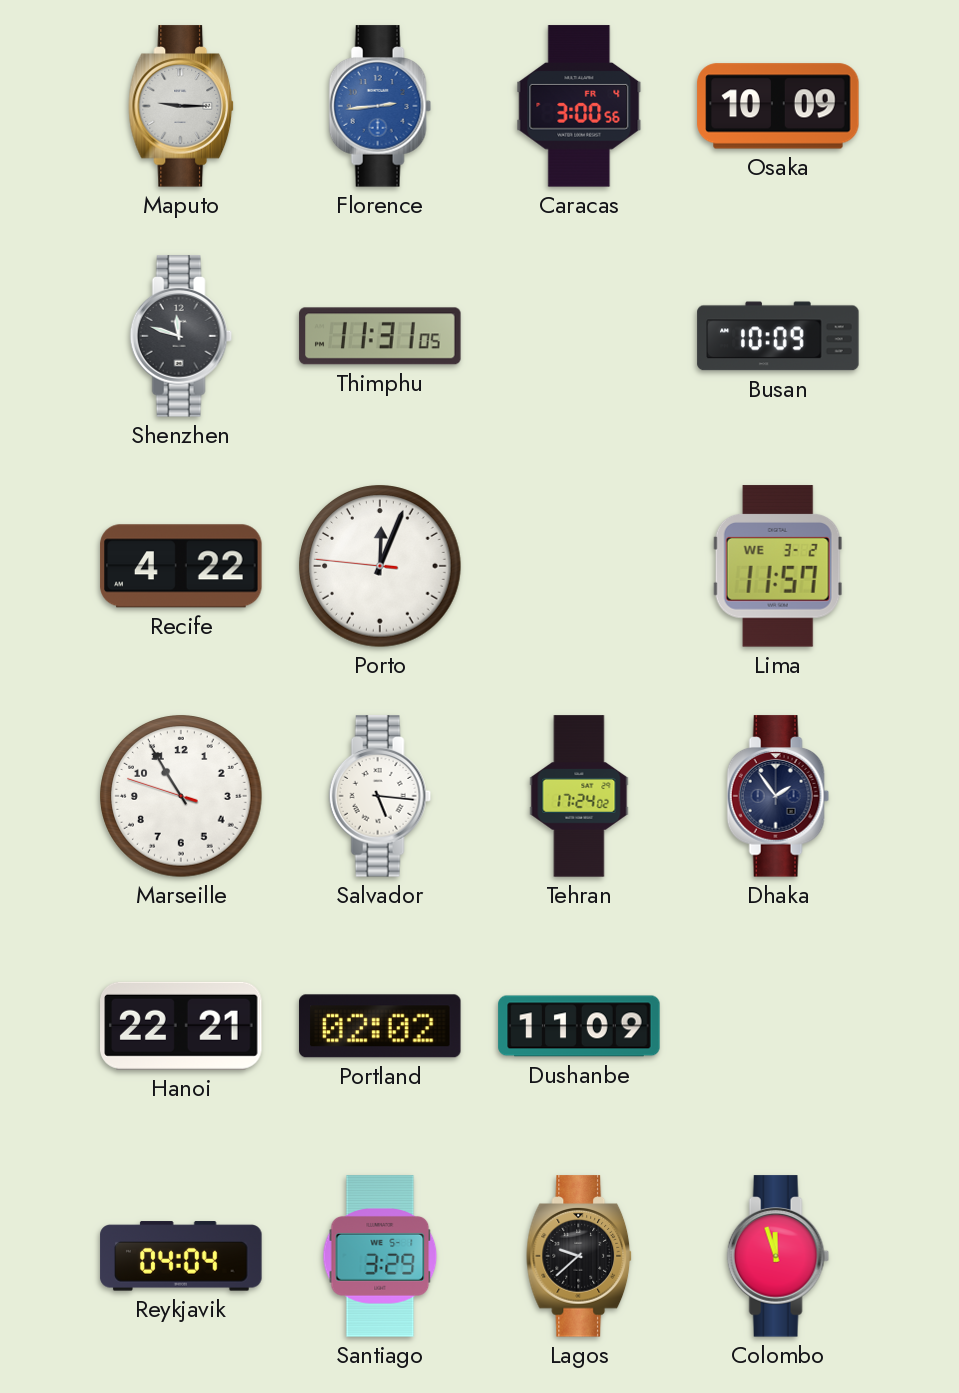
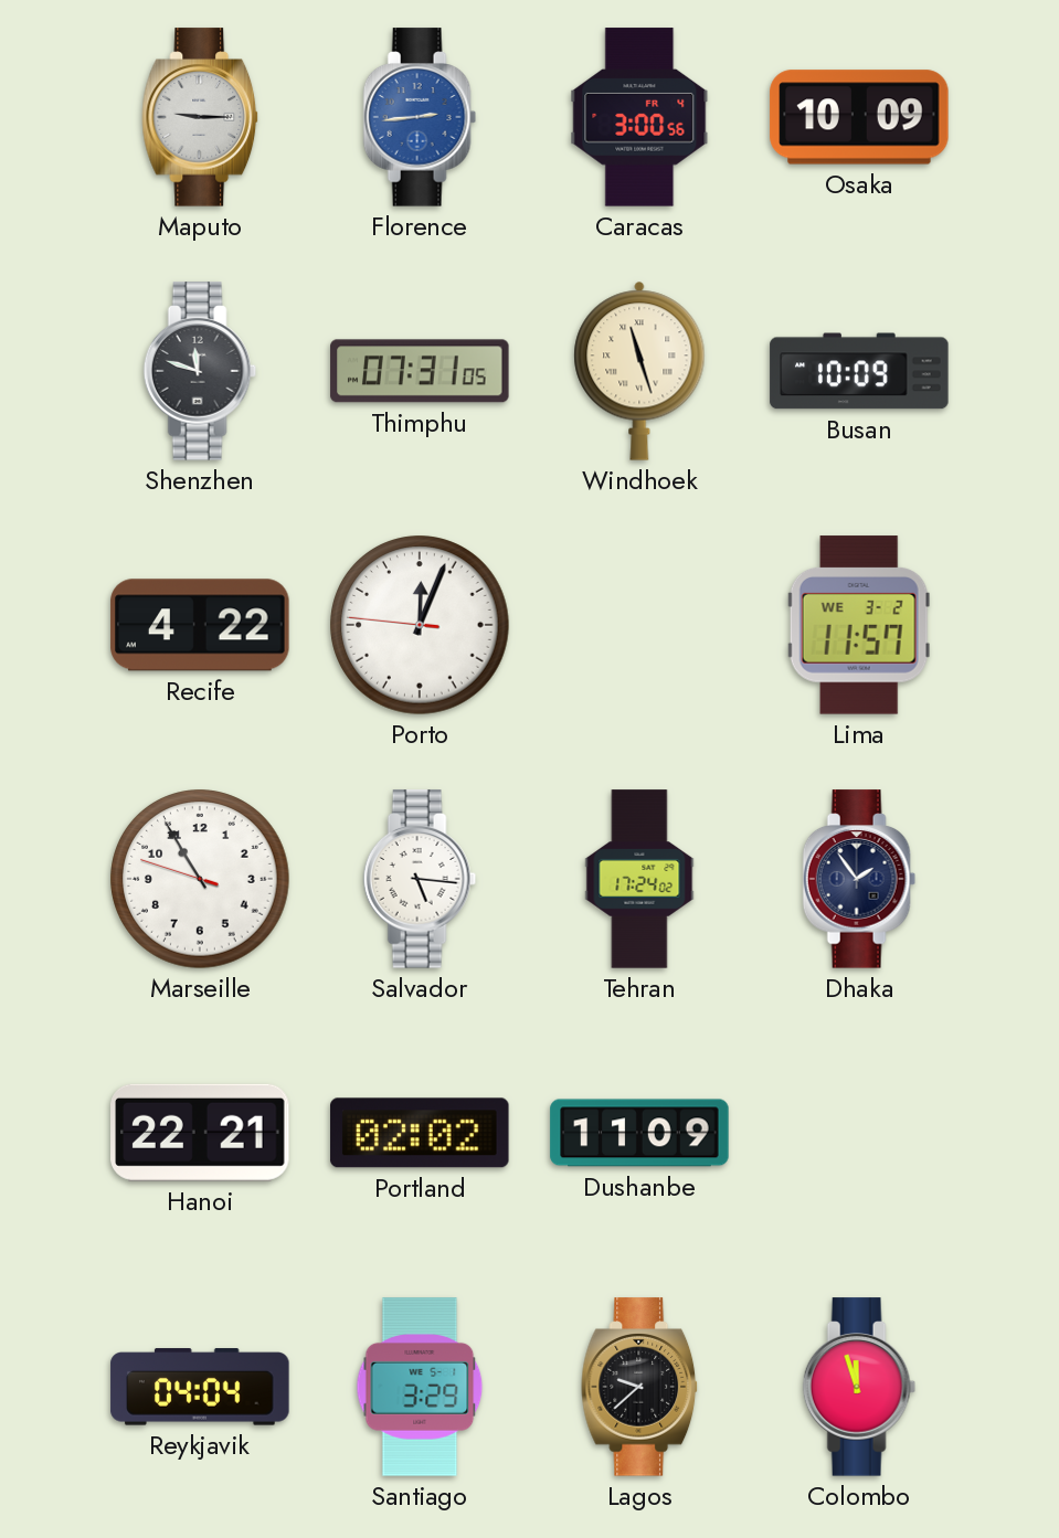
Thimphu: 11:31 -> 07:31 (420, 371)
Windhoek: none -> 11:27 (639, 371)
